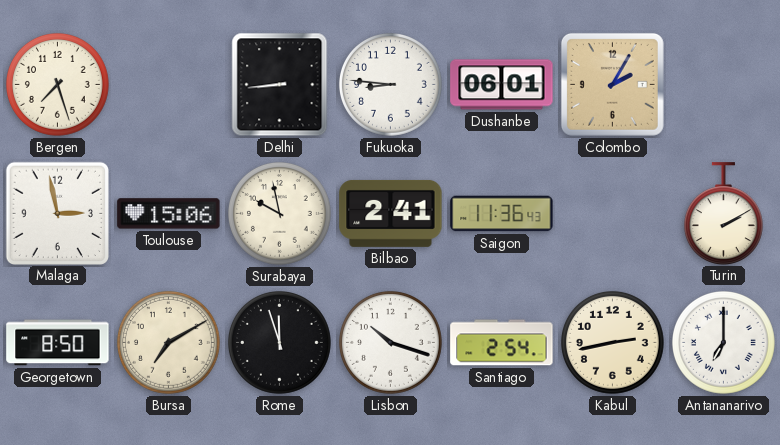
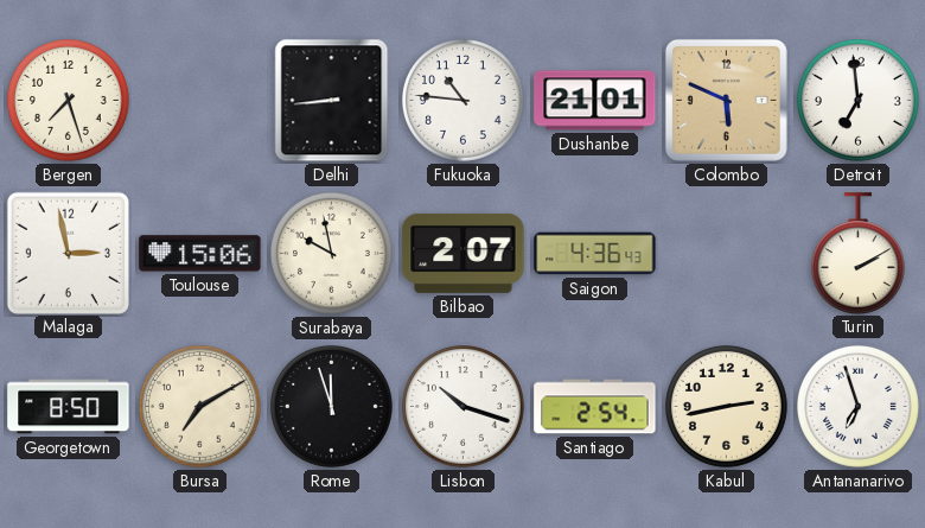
Fukuoka: 8:46 -> 10:46 (462, 100)
Dushanbe: 06:01 -> 21:01 (595, 101)
Colombo: 2:05 -> 5:49 (726, 100)
Detroit: none -> 6:59 (857, 100)
Bilbao: 2:41 -> 2:07 (464, 253)
Saigon: 11:36 -> 4:36 (595, 254)
Antananarivo: 7:00 -> 6:57 (857, 406)
